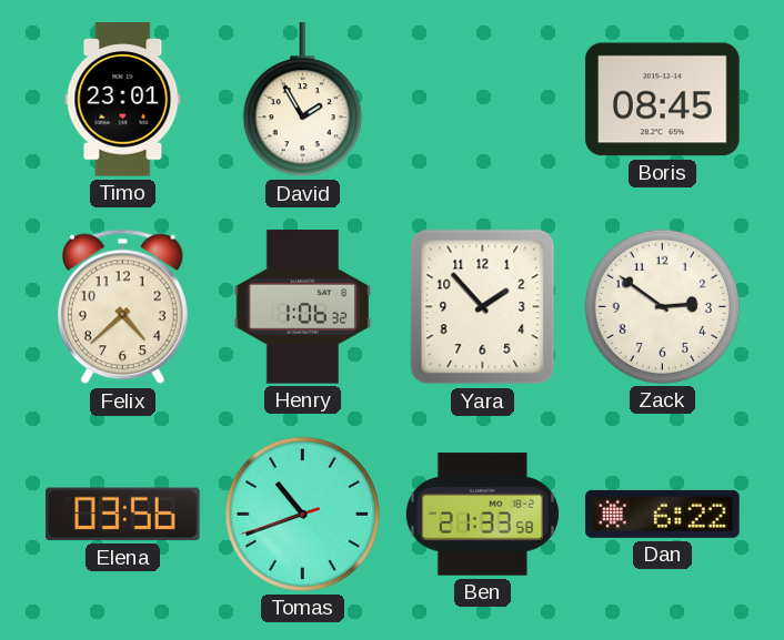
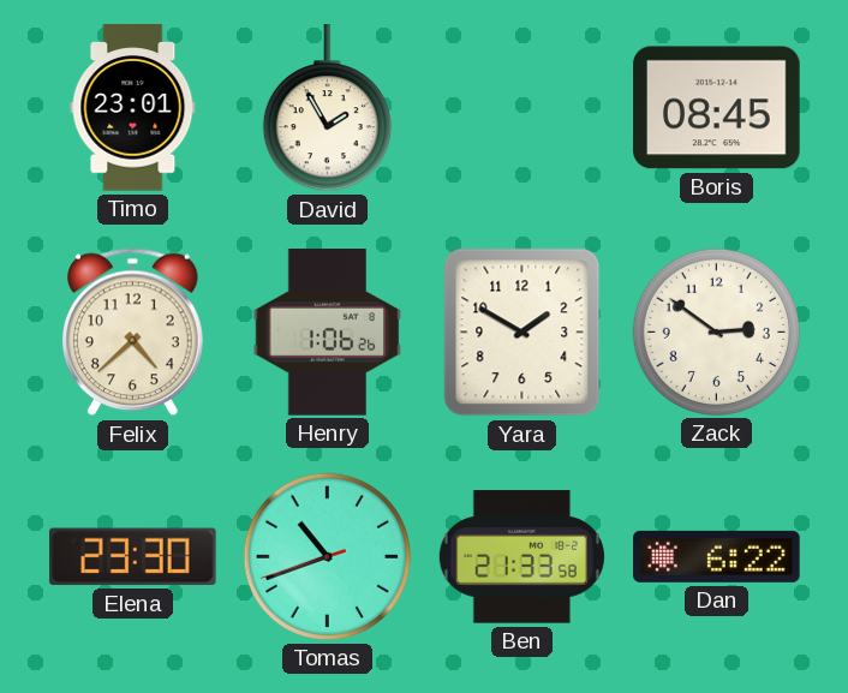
Henry: 1:06:32 -> 1:06:26 (328, 333)
Yara: 1:53 -> 1:50 (522, 333)
Elena: 03:56 -> 23:30 (133, 557)
